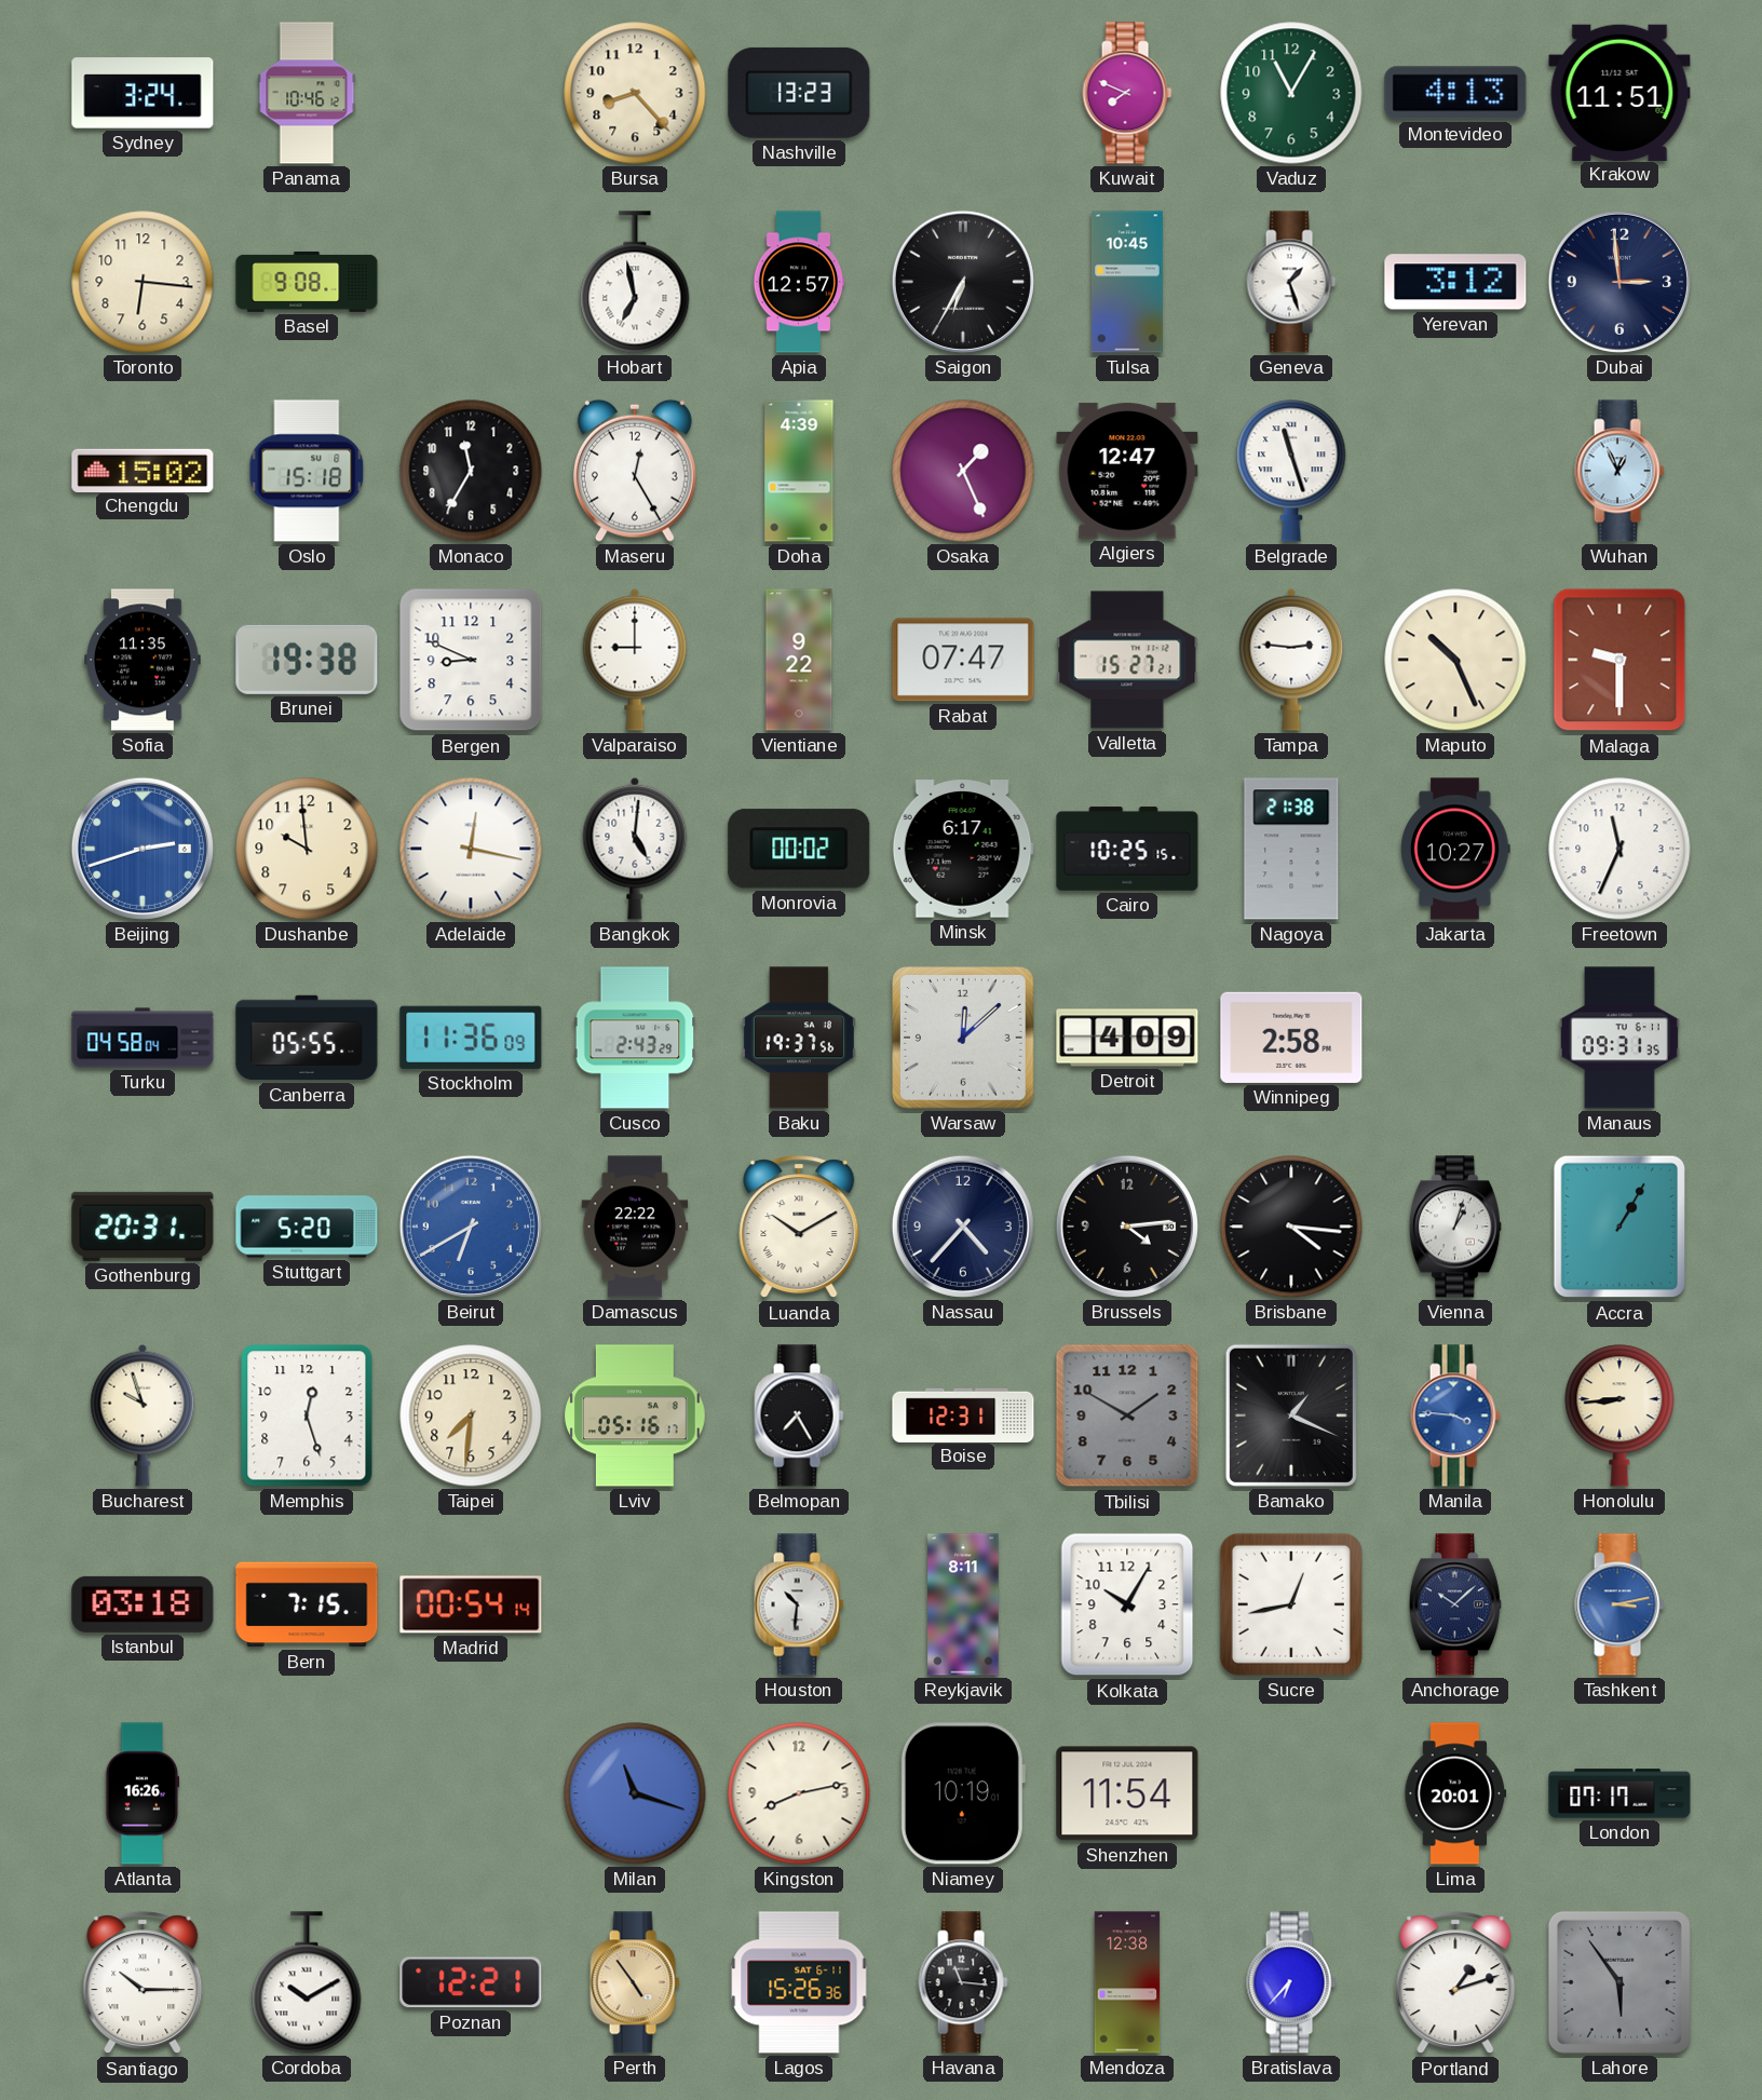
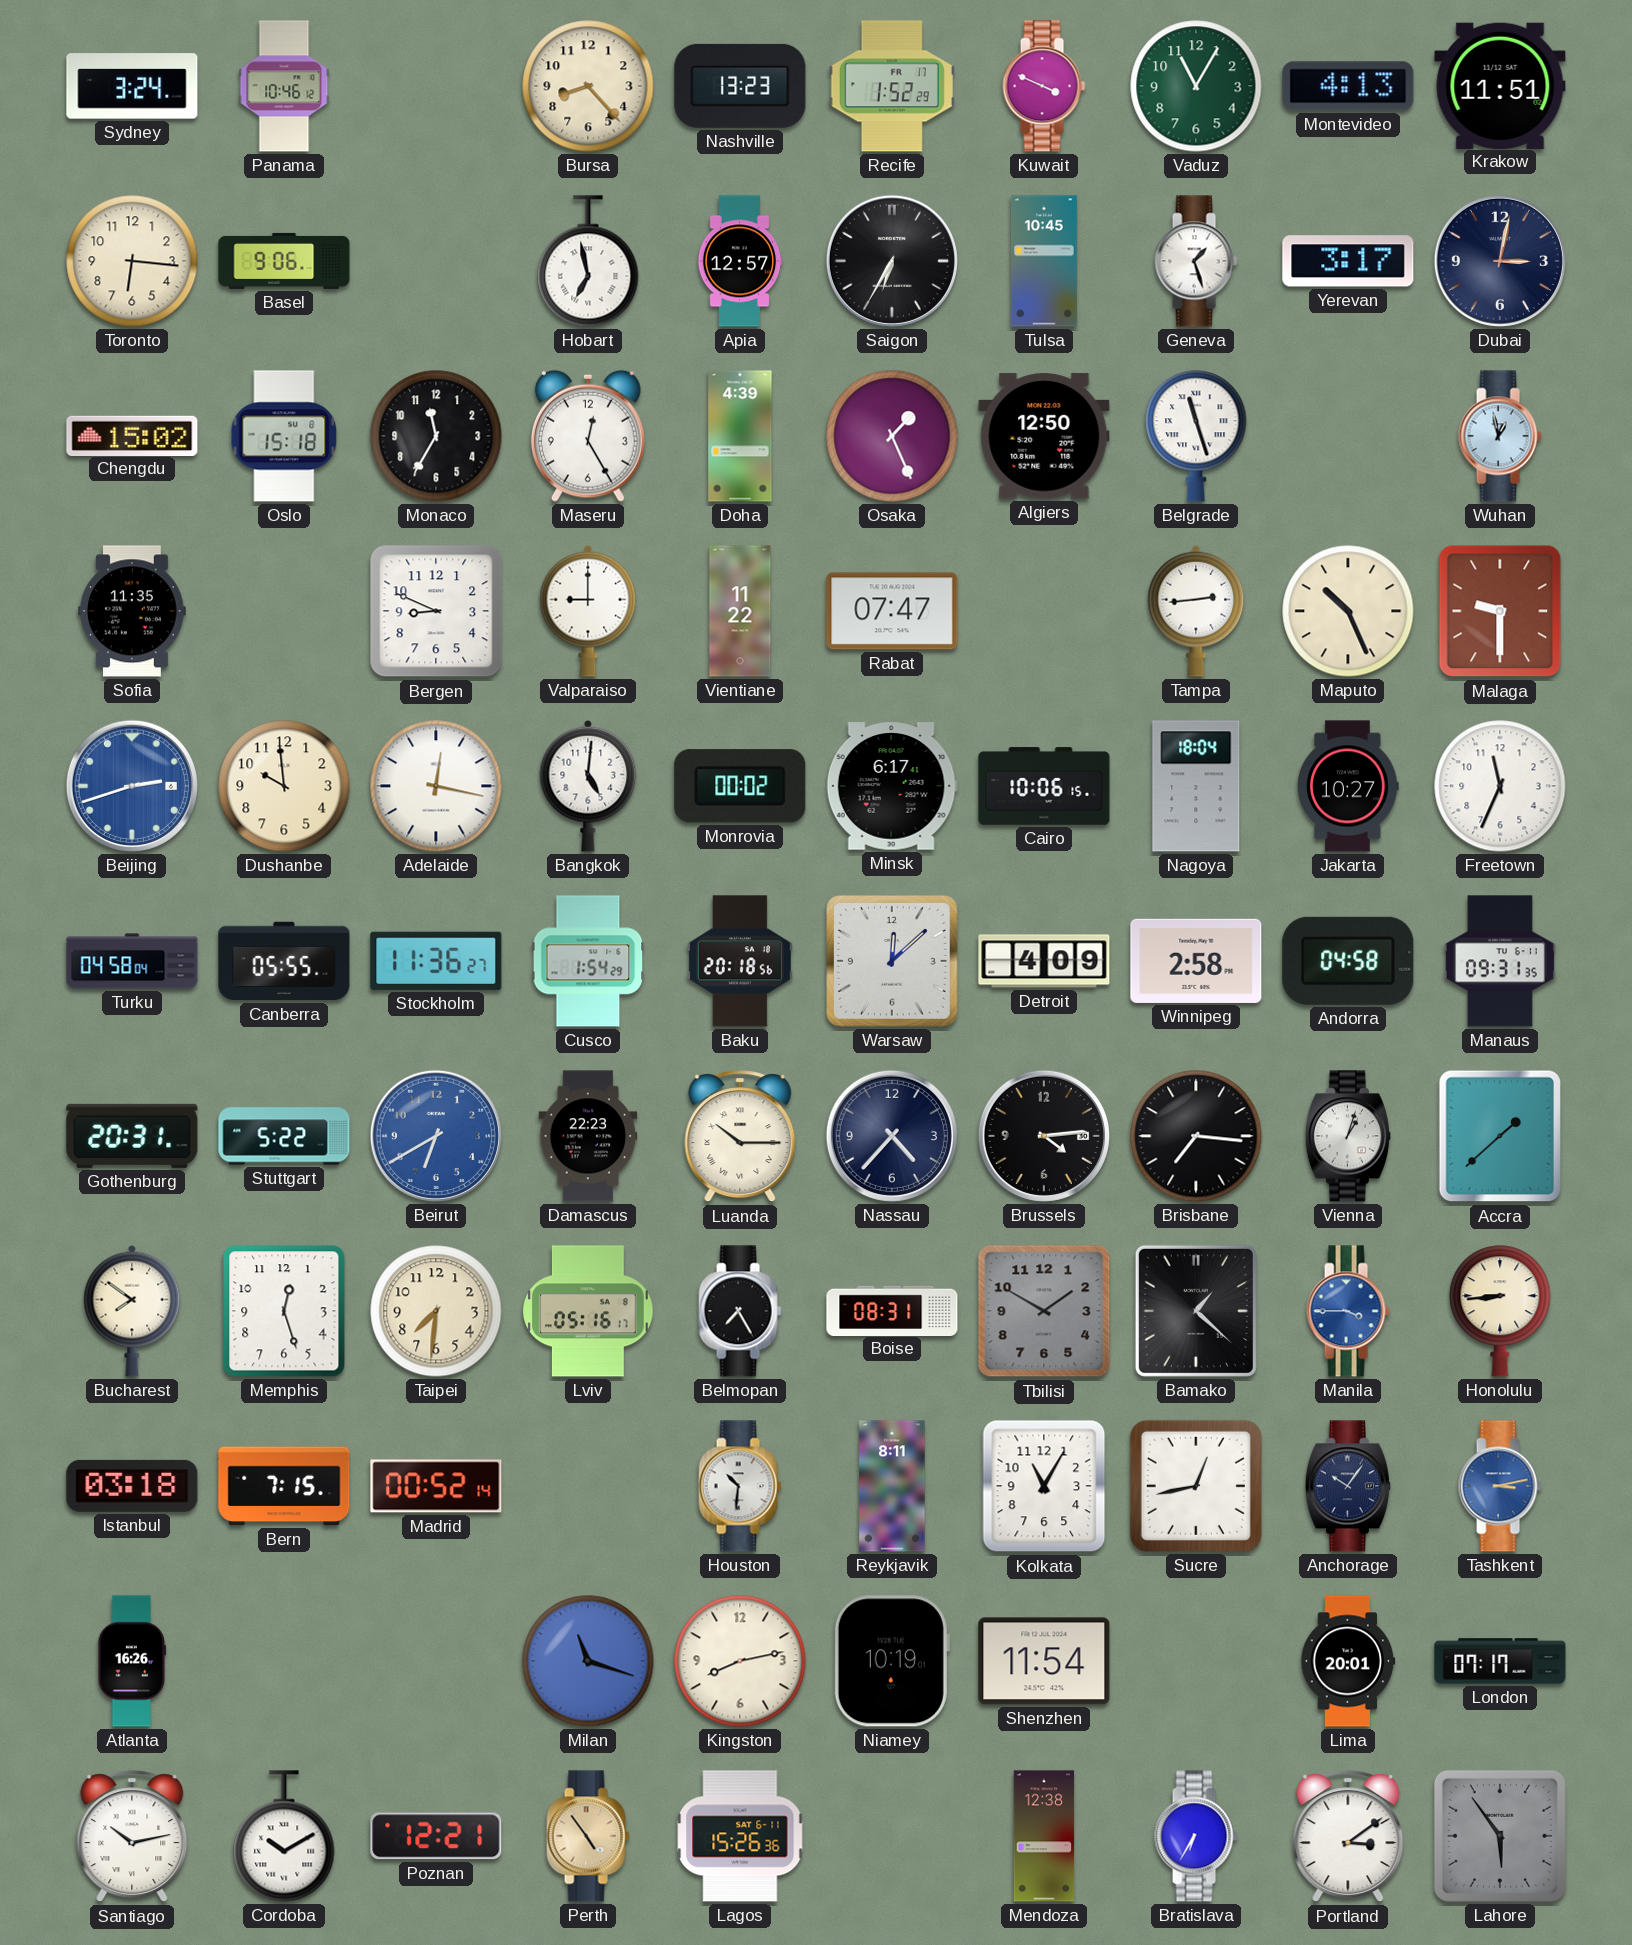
Recife: none -> 1:52 (892, 86)
Kuwait: 7:49 -> 3:49 (1044, 86)
Basel: 9:08 -> 9:06 (284, 261)
Yerevan: 3:12 -> 3:17 (1348, 261)
Dubai: 2:59 -> 3:02 (1500, 261)
Algiers: 12:47 -> 12:50 (1044, 436)
Wuhan: 12:56 -> 12:58 (1500, 436)
Brunei: 19:38 -> none (307, 660)
Vientiane: 9:22 -> 11:22 (740, 611)
Valletta: 15:27 -> none (1127, 660)
Tampa: 2:46 -> 2:44 (1196, 611)
Cairo: 10:25 -> 10:06 (1044, 786)
Nagoya: 21:38 -> 18:04 (1196, 786)
Stockholm: 11:36:09 -> 11:36:27 (436, 961)
Cusco: 2:43 -> 1:54 (588, 961)
Baku: 19:37 -> 20:18 (740, 961)
Andorra: none -> 04:58 (1348, 961)
Stuttgart: 5:20 -> 5:22 (284, 1136)
Damascus: 22:22 -> 22:23 (588, 1136)
Luanda: 10:10 -> 10:15 (740, 1137)
Brisbane: 4:16 -> 7:16 (1196, 1136)
Accra: 1:05 -> 1:38 (1500, 1136)
Bucharest: 9:57 -> 7:51 (132, 1311)
Boise: 12:31 -> 08:31 (892, 1310)
Bamako: 1:19 -> 1:22 (1196, 1311)
Manila: 3:46 -> 3:45 (1348, 1311)
Madrid: 00:54 -> 00:52 (436, 1486)
Kolkata: 10:05 -> 11:05 (1044, 1486)
Anchorage: 10:08 -> 10:06 (1348, 1486)
Santiago: 10:15 -> 10:13 (132, 1837)
Havana: 11:16 -> none (963, 1982)
Bratislava: 6:37 -> 6:35 (1196, 1836)
Portland: 1:12 -> 3:09 (1348, 1837)
